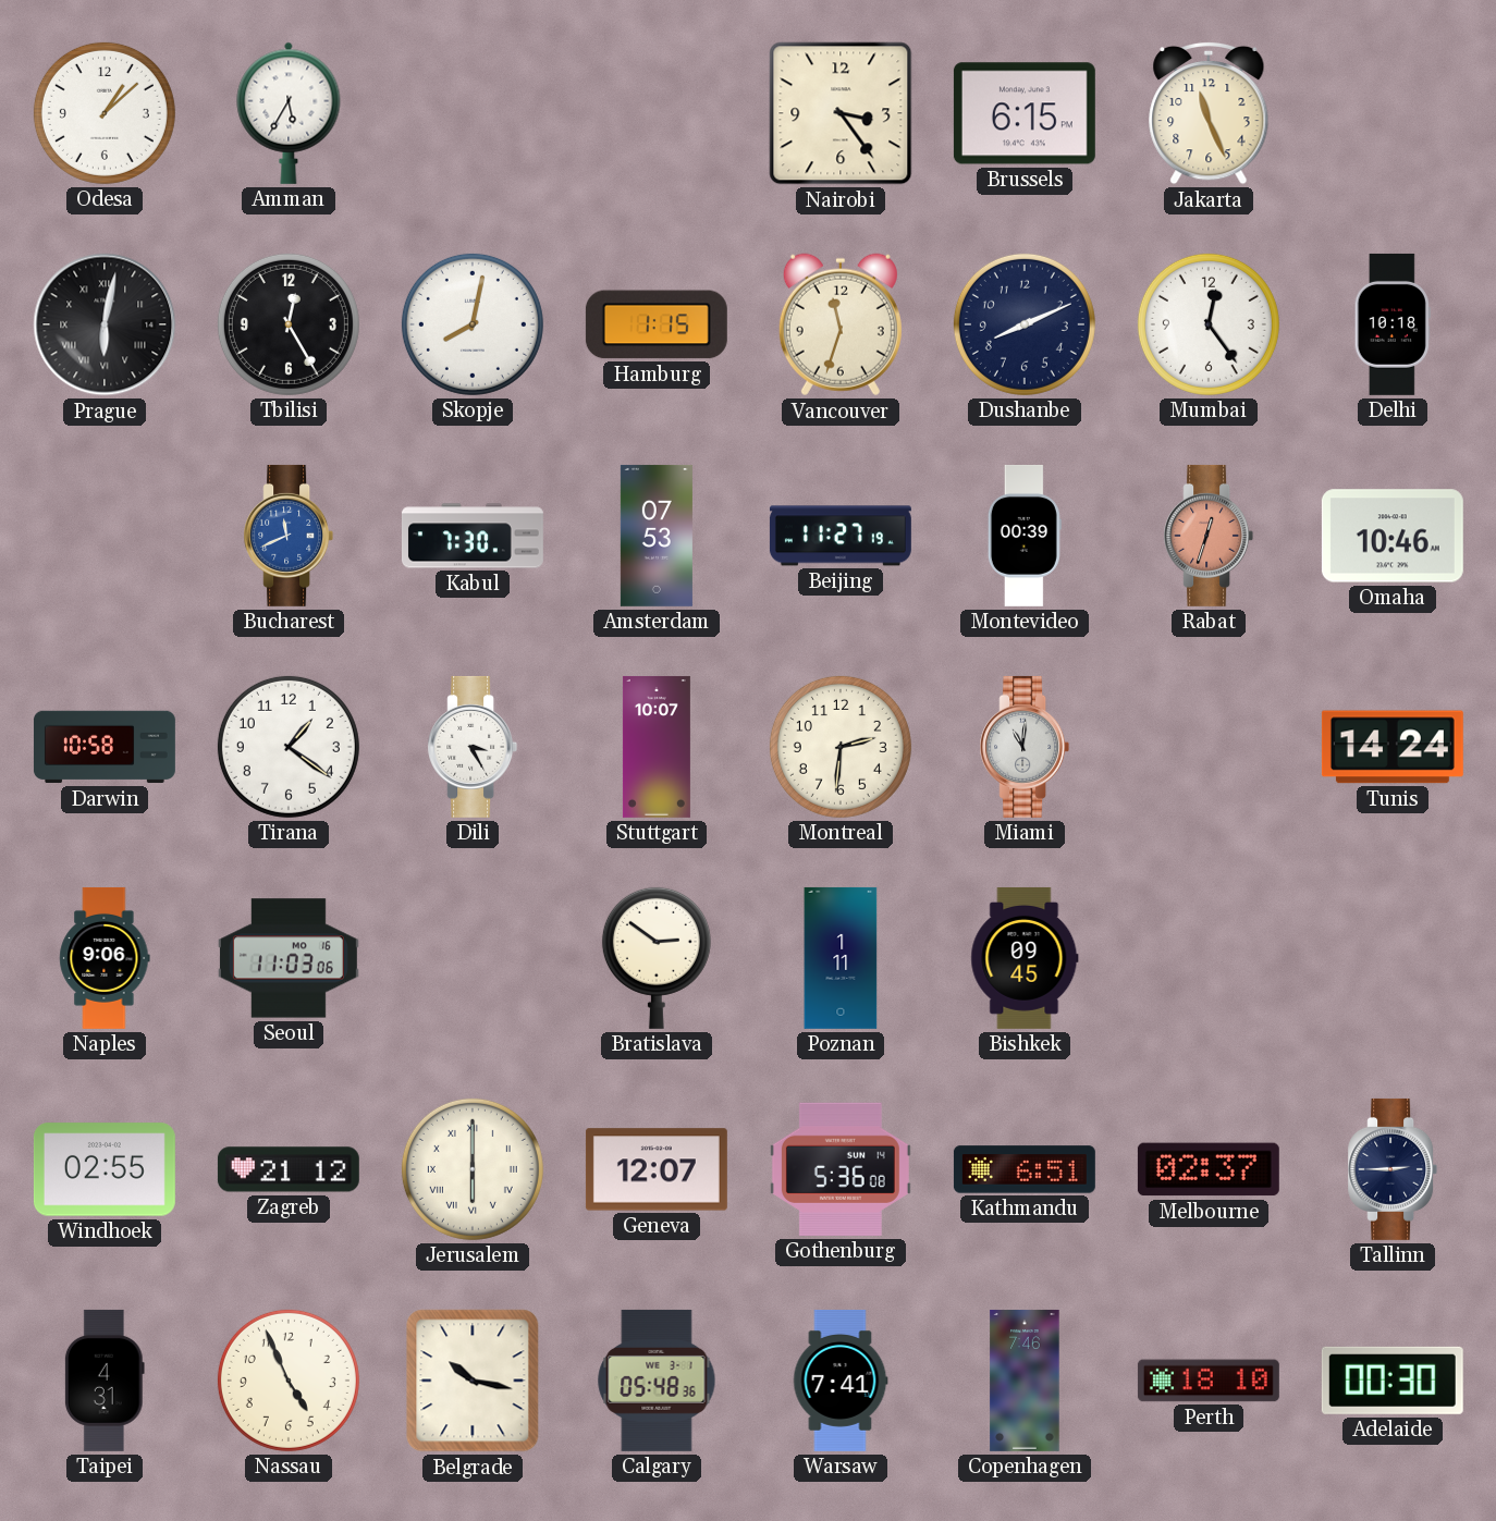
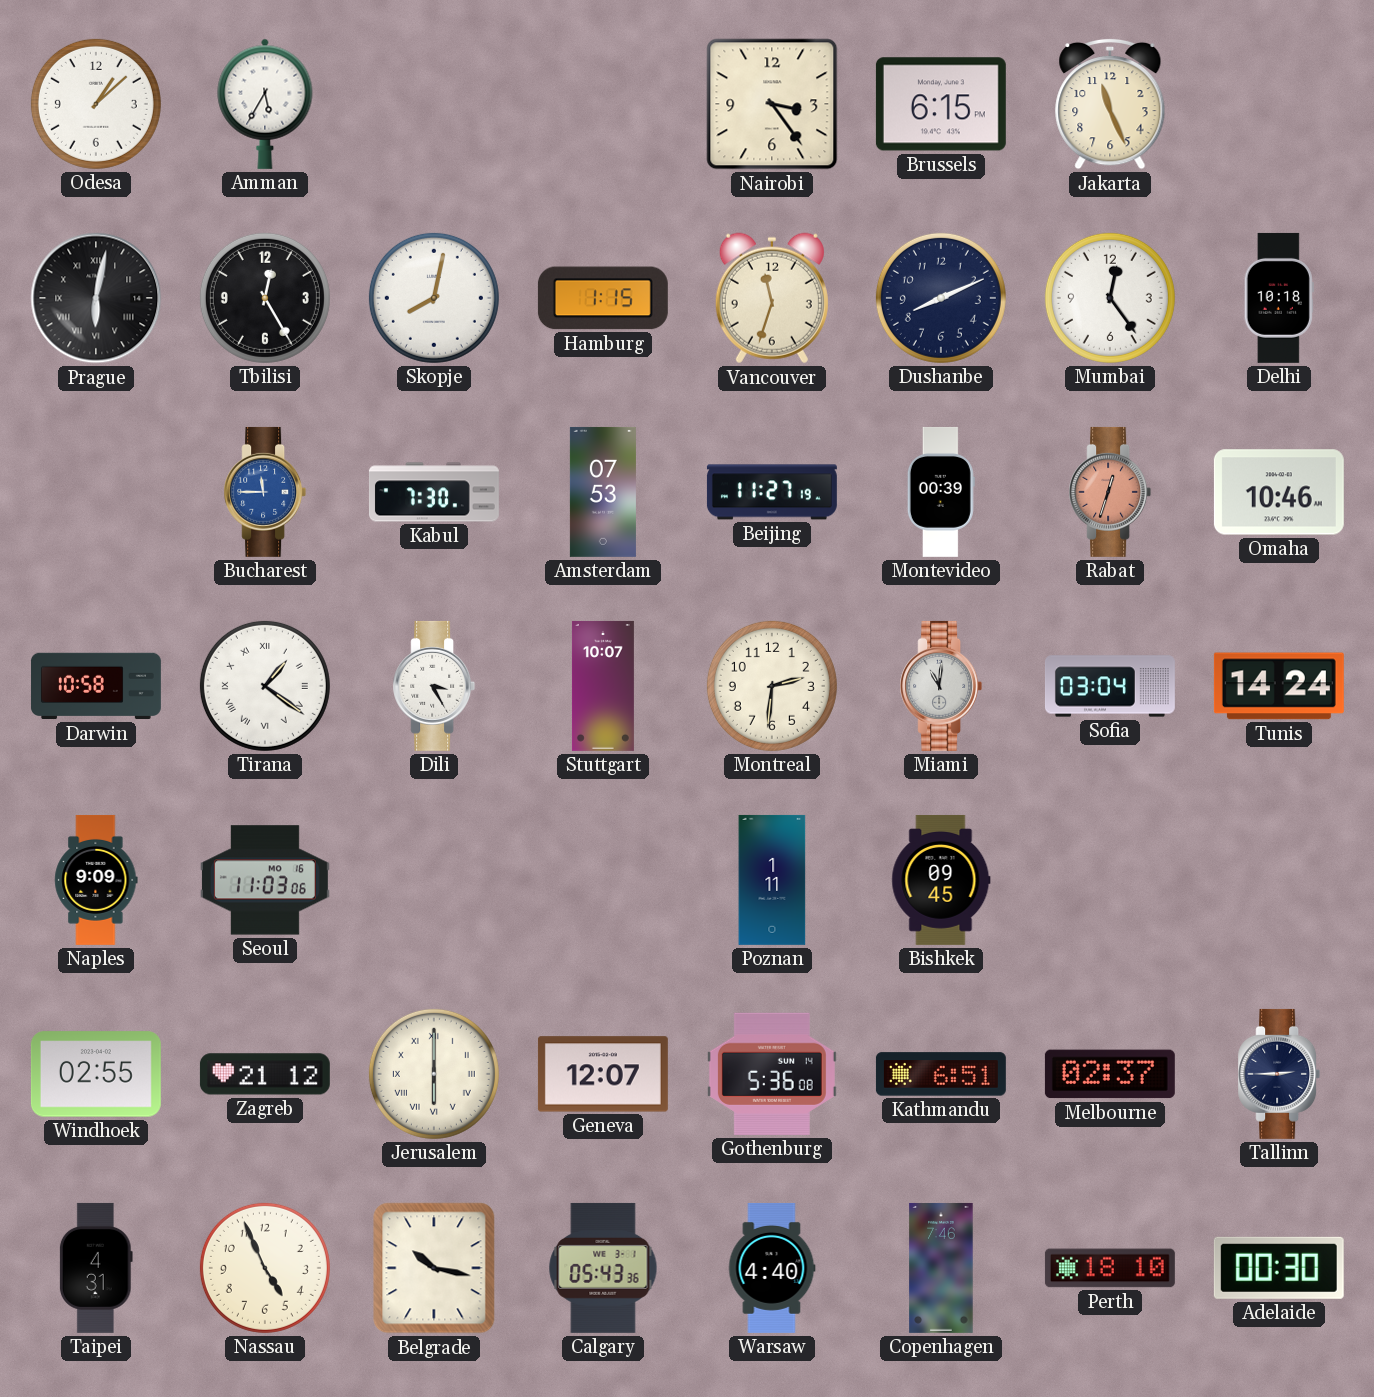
Bucharest: 11:41 -> 11:45 (265, 492)
Tirana numerals: Arabic -> Roman (265, 686)
Sofia: none -> 03:04 (1110, 686)
Naples: 9:06 -> 9:09 (96, 880)
Bratislava: 2:51 -> none (657, 958)
Calgary: 05:48 -> 05:43 (603, 1268)
Warsaw: 7:41 -> 4:40 (772, 1268)
